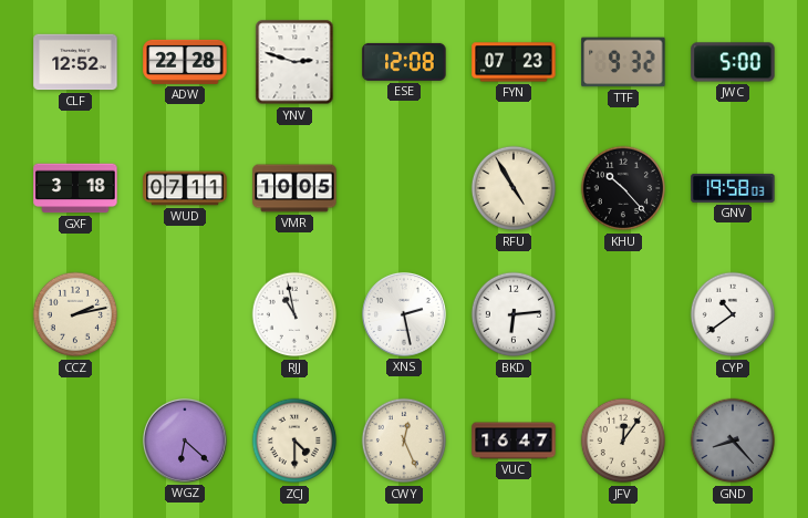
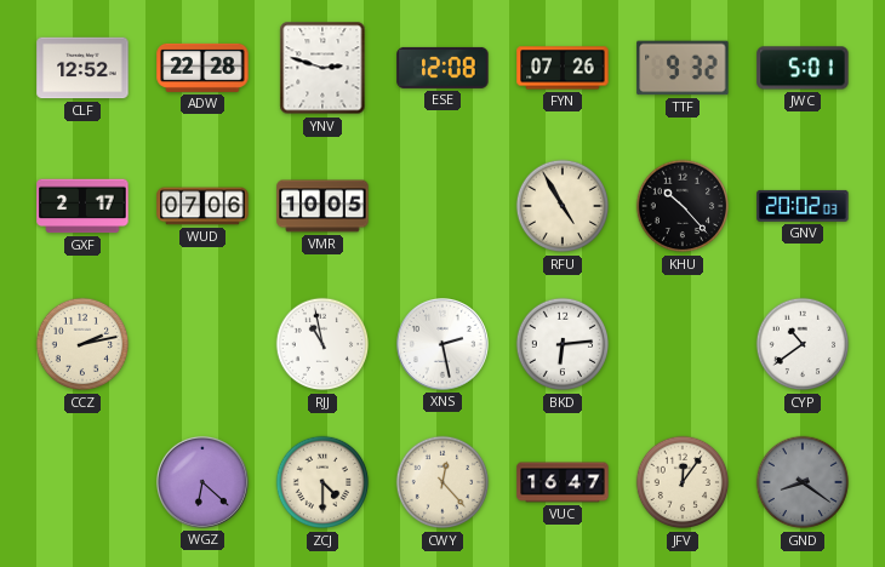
FYN: 07:23 -> 07:26 (563, 68)
JWC: 5:00 -> 5:01 (803, 68)
GXF: 3:18 -> 2:17 (82, 206)
WUD: 07:11 -> 07:06 (202, 206)
GNV: 19:58 -> 20:02 (803, 206)
CWY: 12:26 -> 12:23 (442, 482)
GND: 8:23 -> 8:21 (803, 482)
